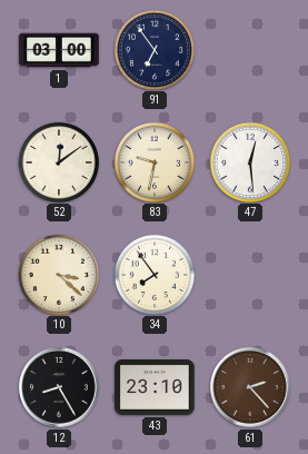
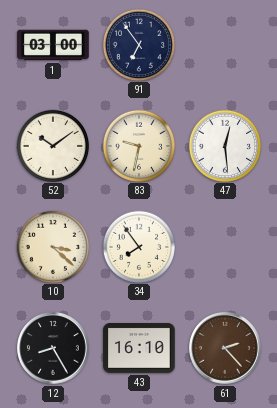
52: 12:09 -> 10:09 (52, 145)
43: 23:10 -> 16:10 (139, 349)
